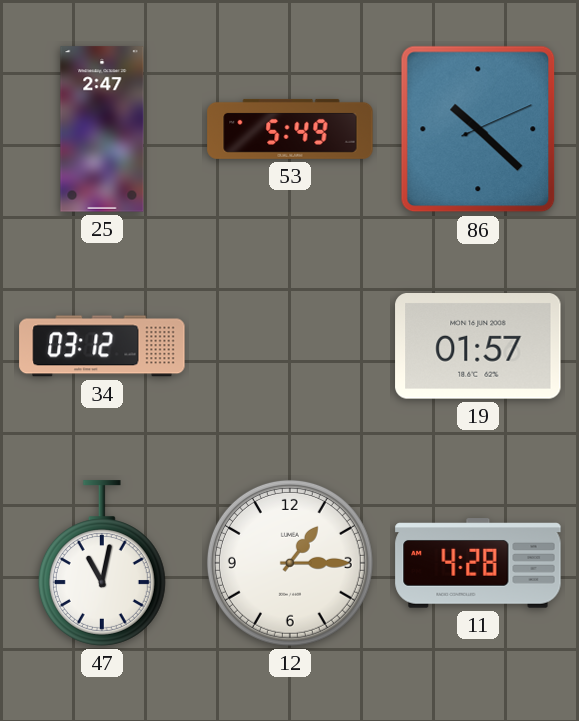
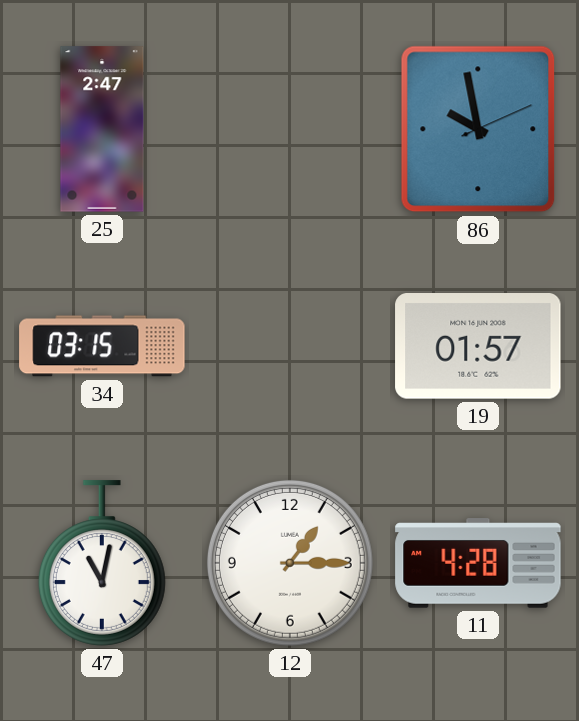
53: 5:49 -> none (290, 129)
86: 10:22 -> 9:58 (478, 129)
34: 03:12 -> 03:15 (102, 346)
